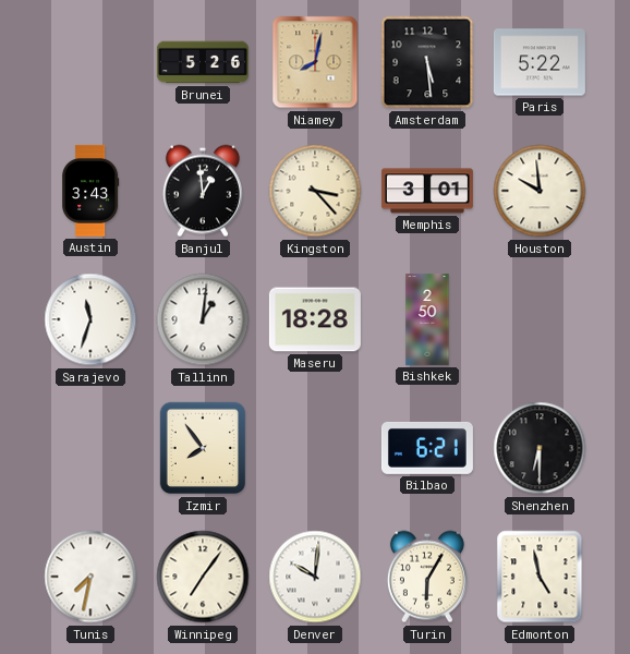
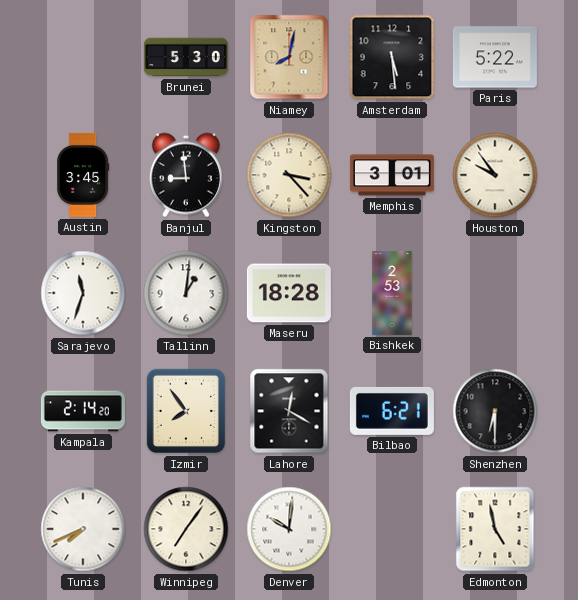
Brunei: 5:26 -> 5:30 (186, 57)
Austin: 3:43 -> 3:45 (84, 175)
Banjul: 12:59 -> 8:59 (186, 175)
Houston: 9:59 -> 9:54 (495, 175)
Bishkek: 2:50 -> 2:53 (392, 293)
Kampala: none -> 2:14 (83, 411)
Lahore: none -> 12:20 (289, 411)
Tunis: 7:32 -> 7:41 (83, 529)
Turin: 6:05 -> none (427, 577)
